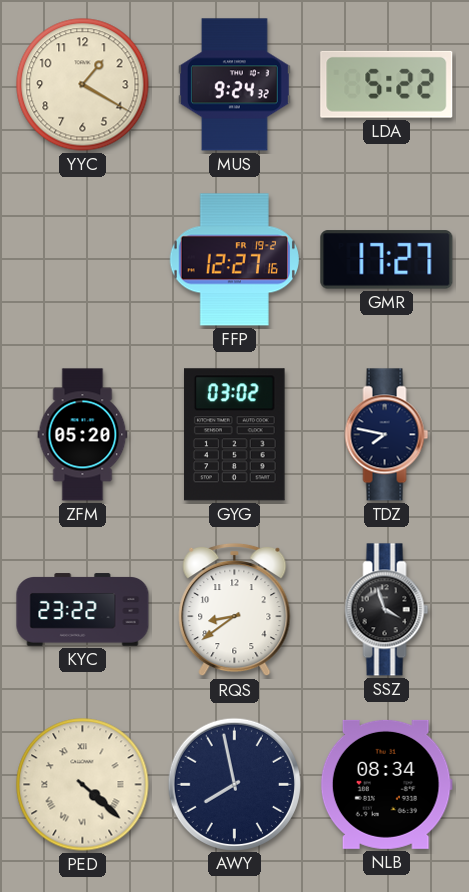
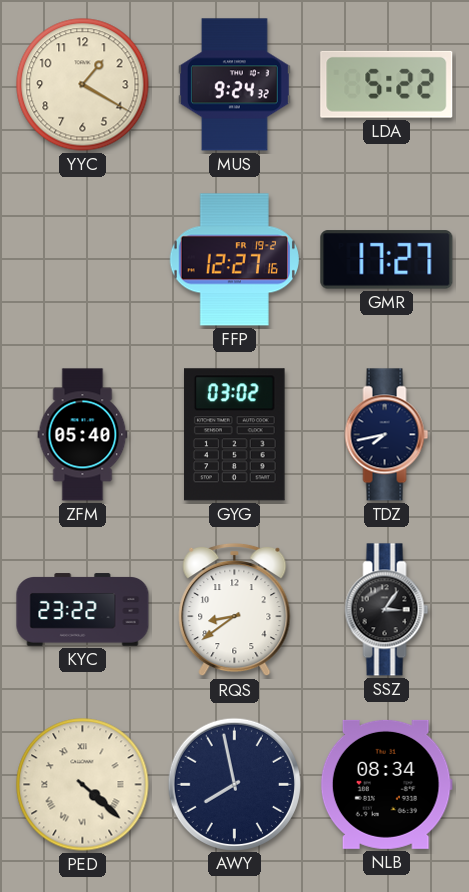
ZFM: 05:20 -> 05:40 (83, 435)
TDZ: 7:47 -> 7:43 (387, 435)
SSZ: 3:57 -> 3:06 (387, 610)
